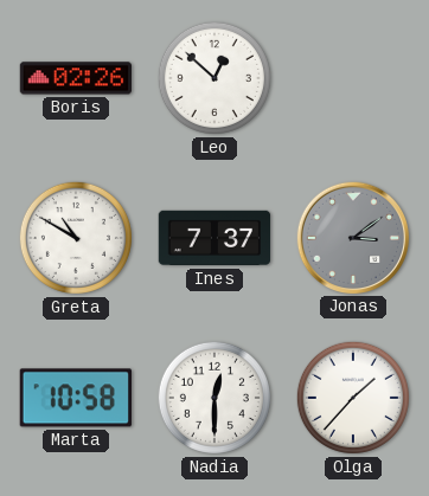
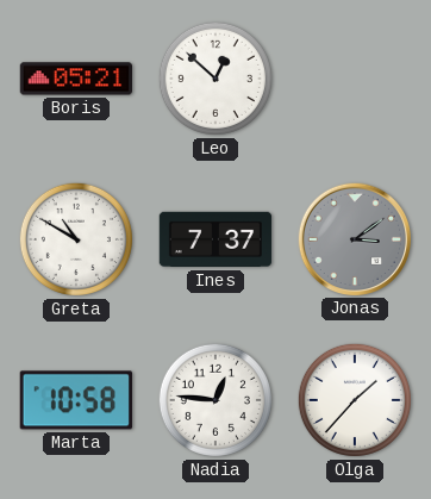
Boris: 02:26 -> 05:21 (75, 79)
Nadia: 12:30 -> 12:46 (215, 400)
